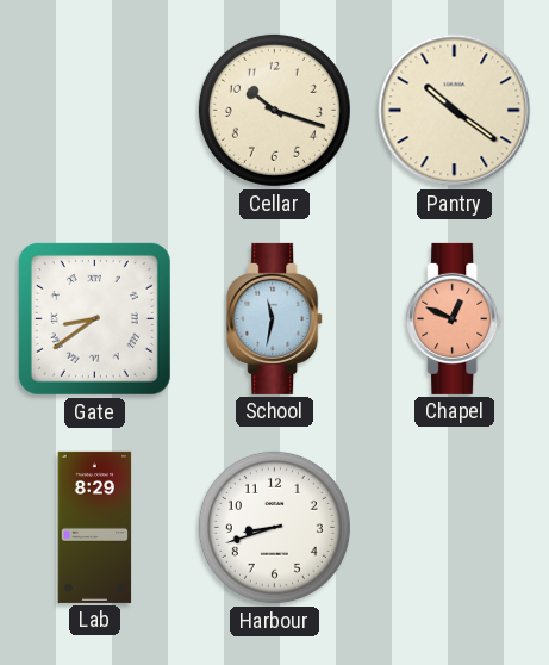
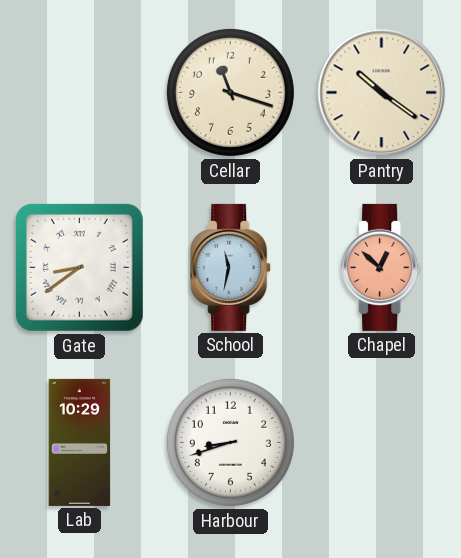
Cellar: 10:18 -> 11:18 (230, 92)
Chapel: 12:49 -> 12:52 (382, 267)
Lab: 8:29 -> 10:29 (80, 442)
